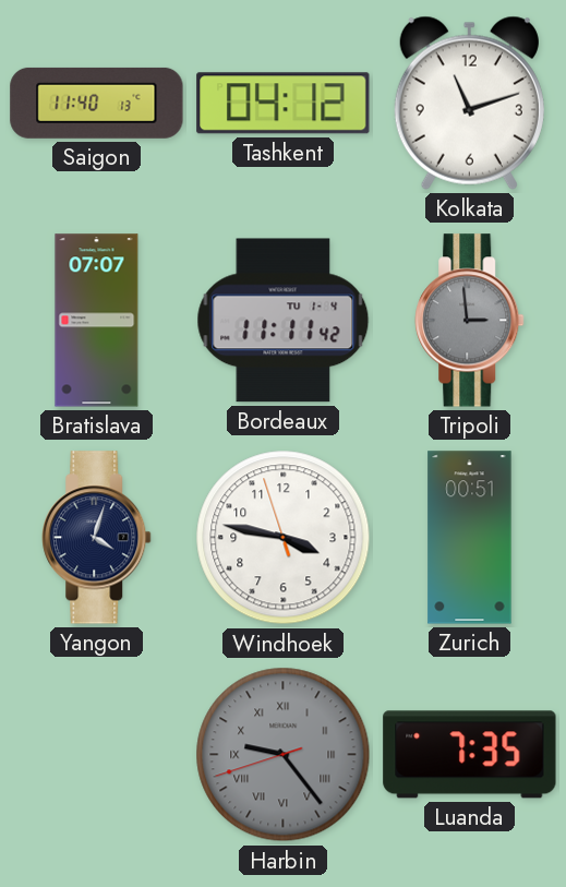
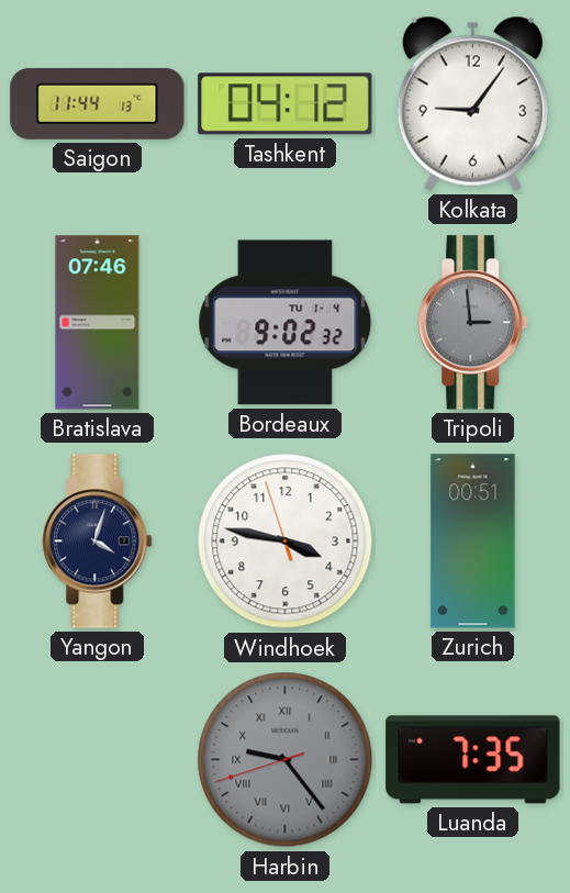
Saigon: 11:40 -> 11:44 (98, 103)
Kolkata: 11:12 -> 9:06 (472, 103)
Bratislava: 07:07 -> 07:46 (98, 323)
Bordeaux: 11:11 -> 9:02 (286, 323)
